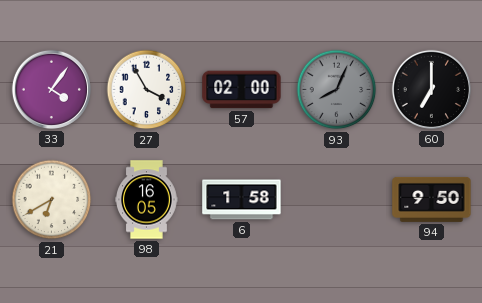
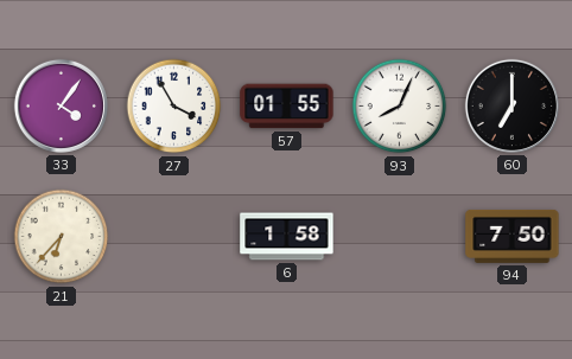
57: 02:00 -> 01:55 (287, 107)
93 dial: grey -> white (400, 107)
21: 6:40 -> 6:37 (62, 237)
98: 16:05 -> none (147, 200)
94: 9:50 -> 7:50 (513, 236)
